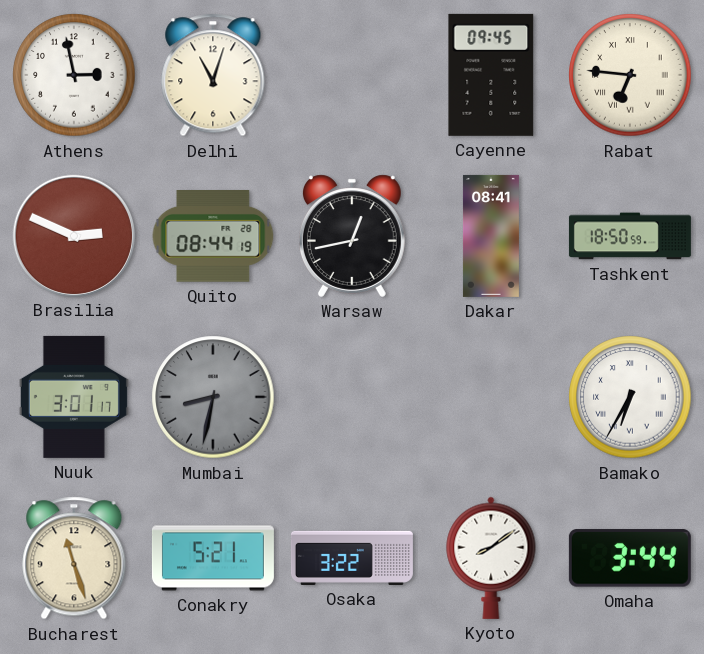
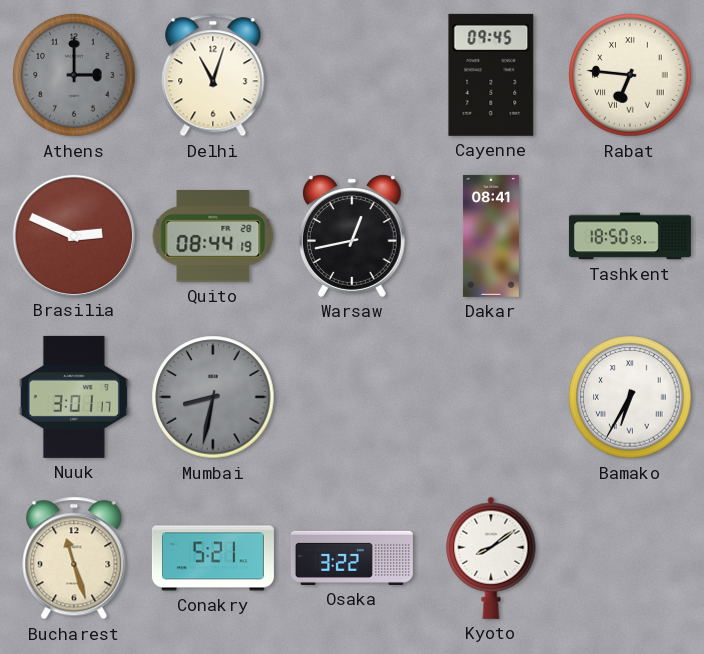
Athens: 2:58 -> 3:00 (74, 75)
Athens dial: white -> grey (74, 75)
Omaha: 3:44 -> none (630, 558)
